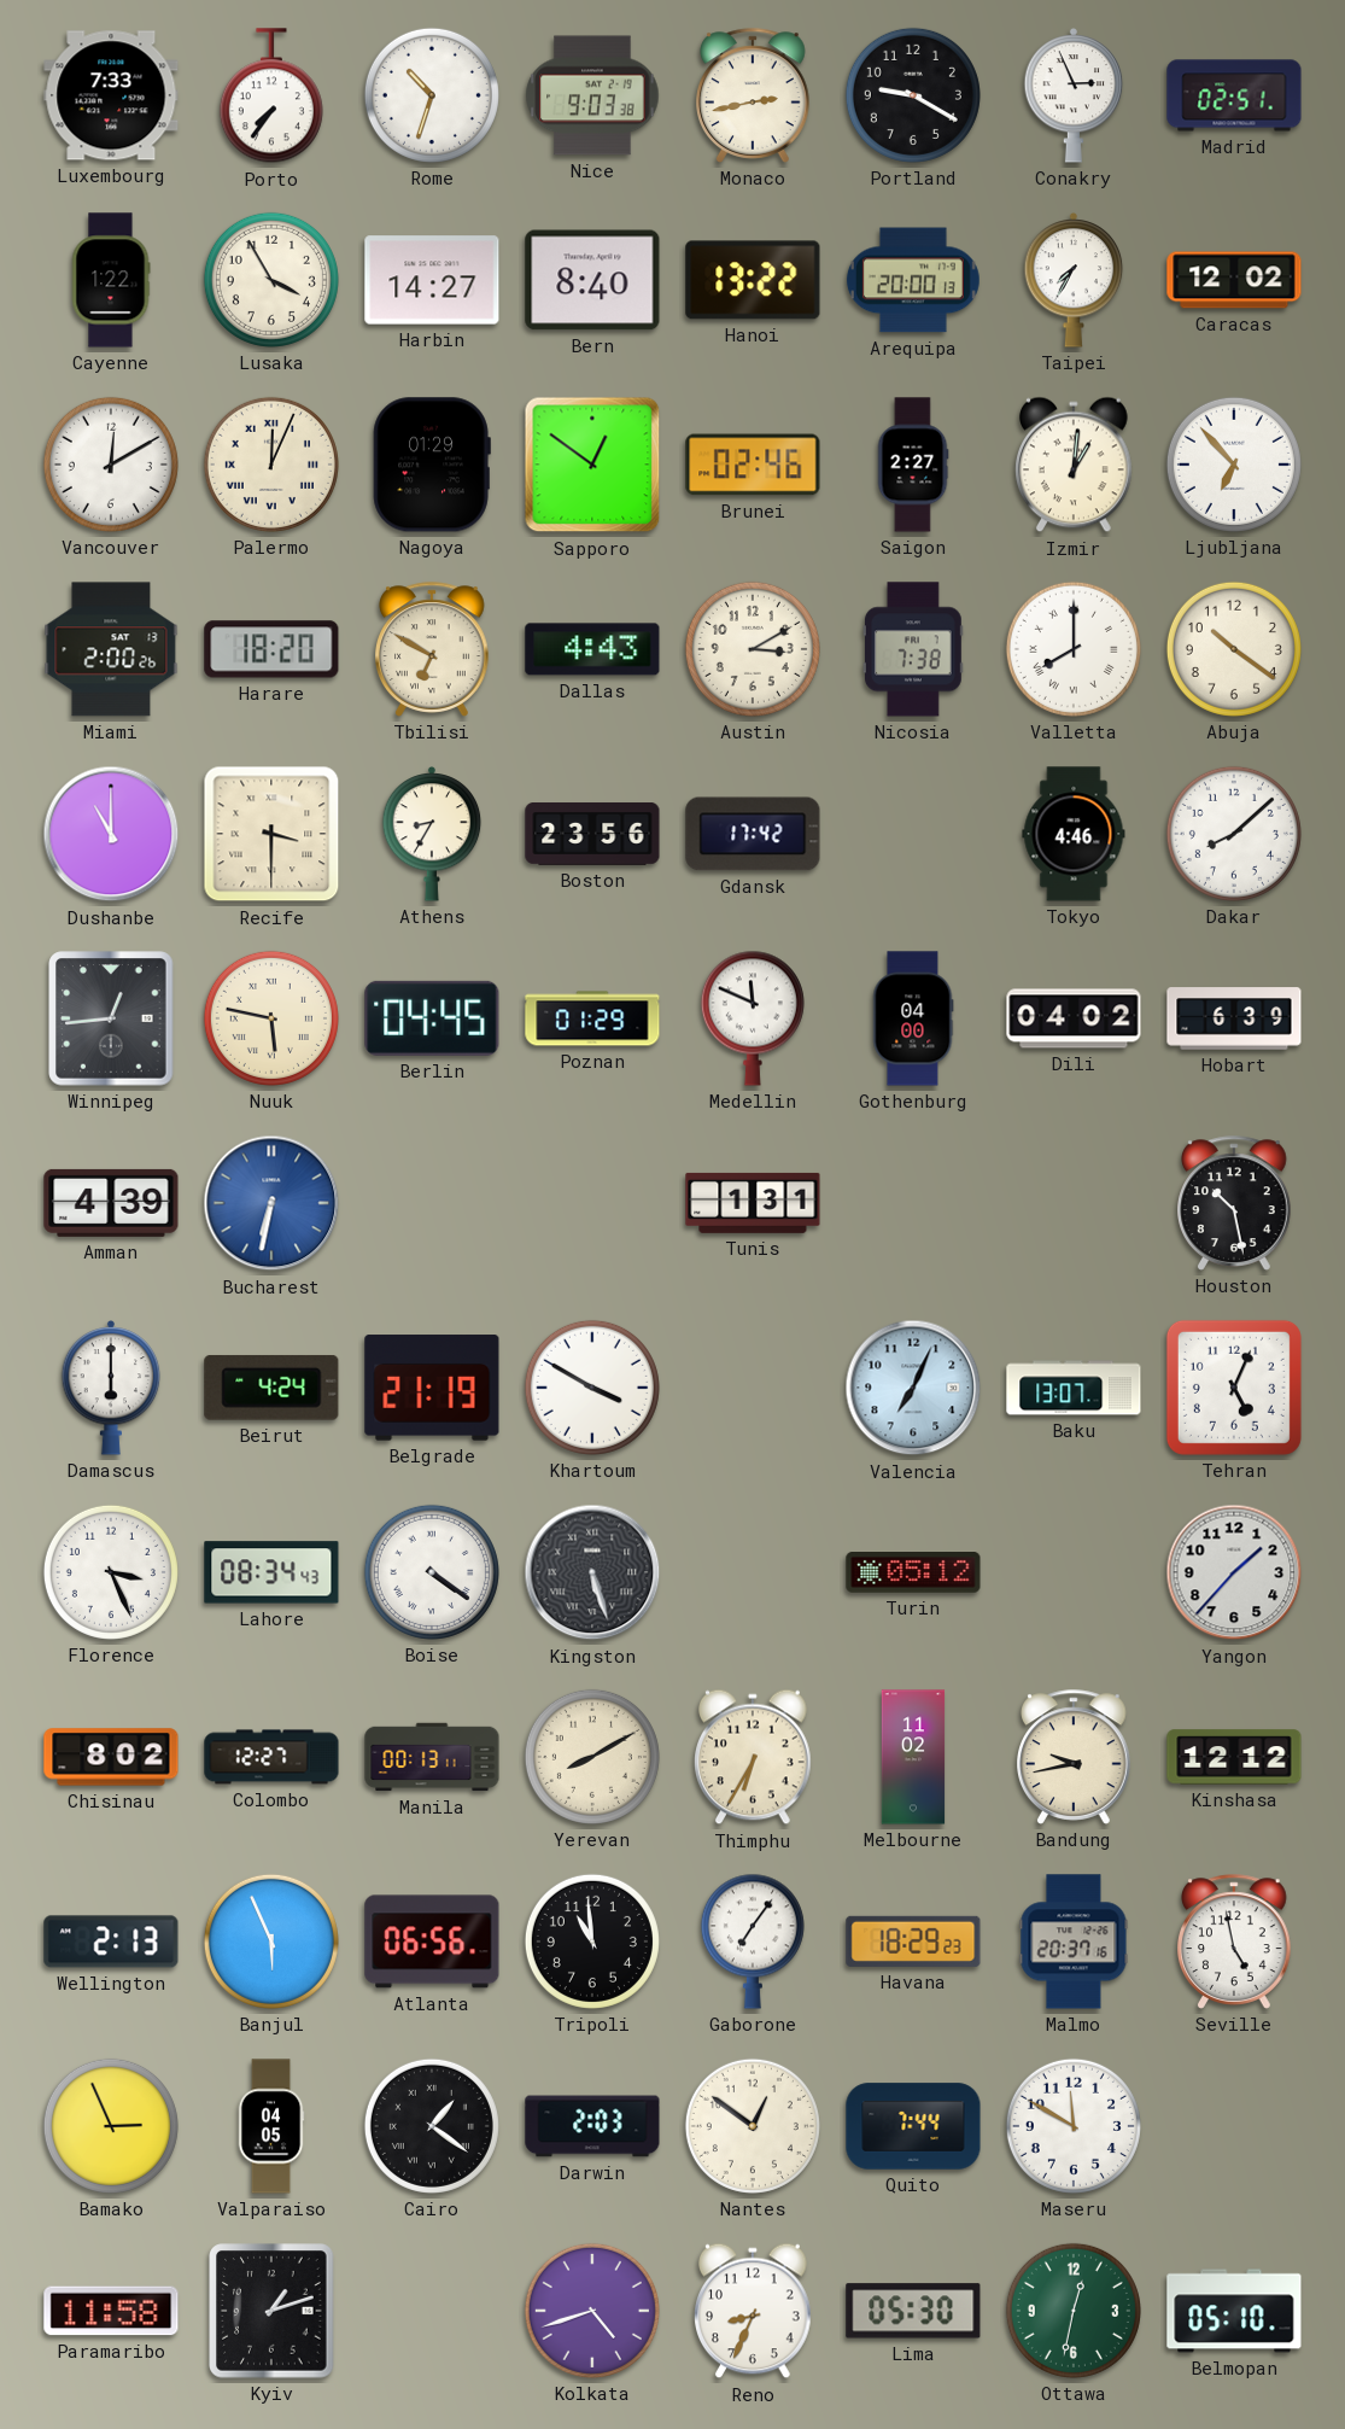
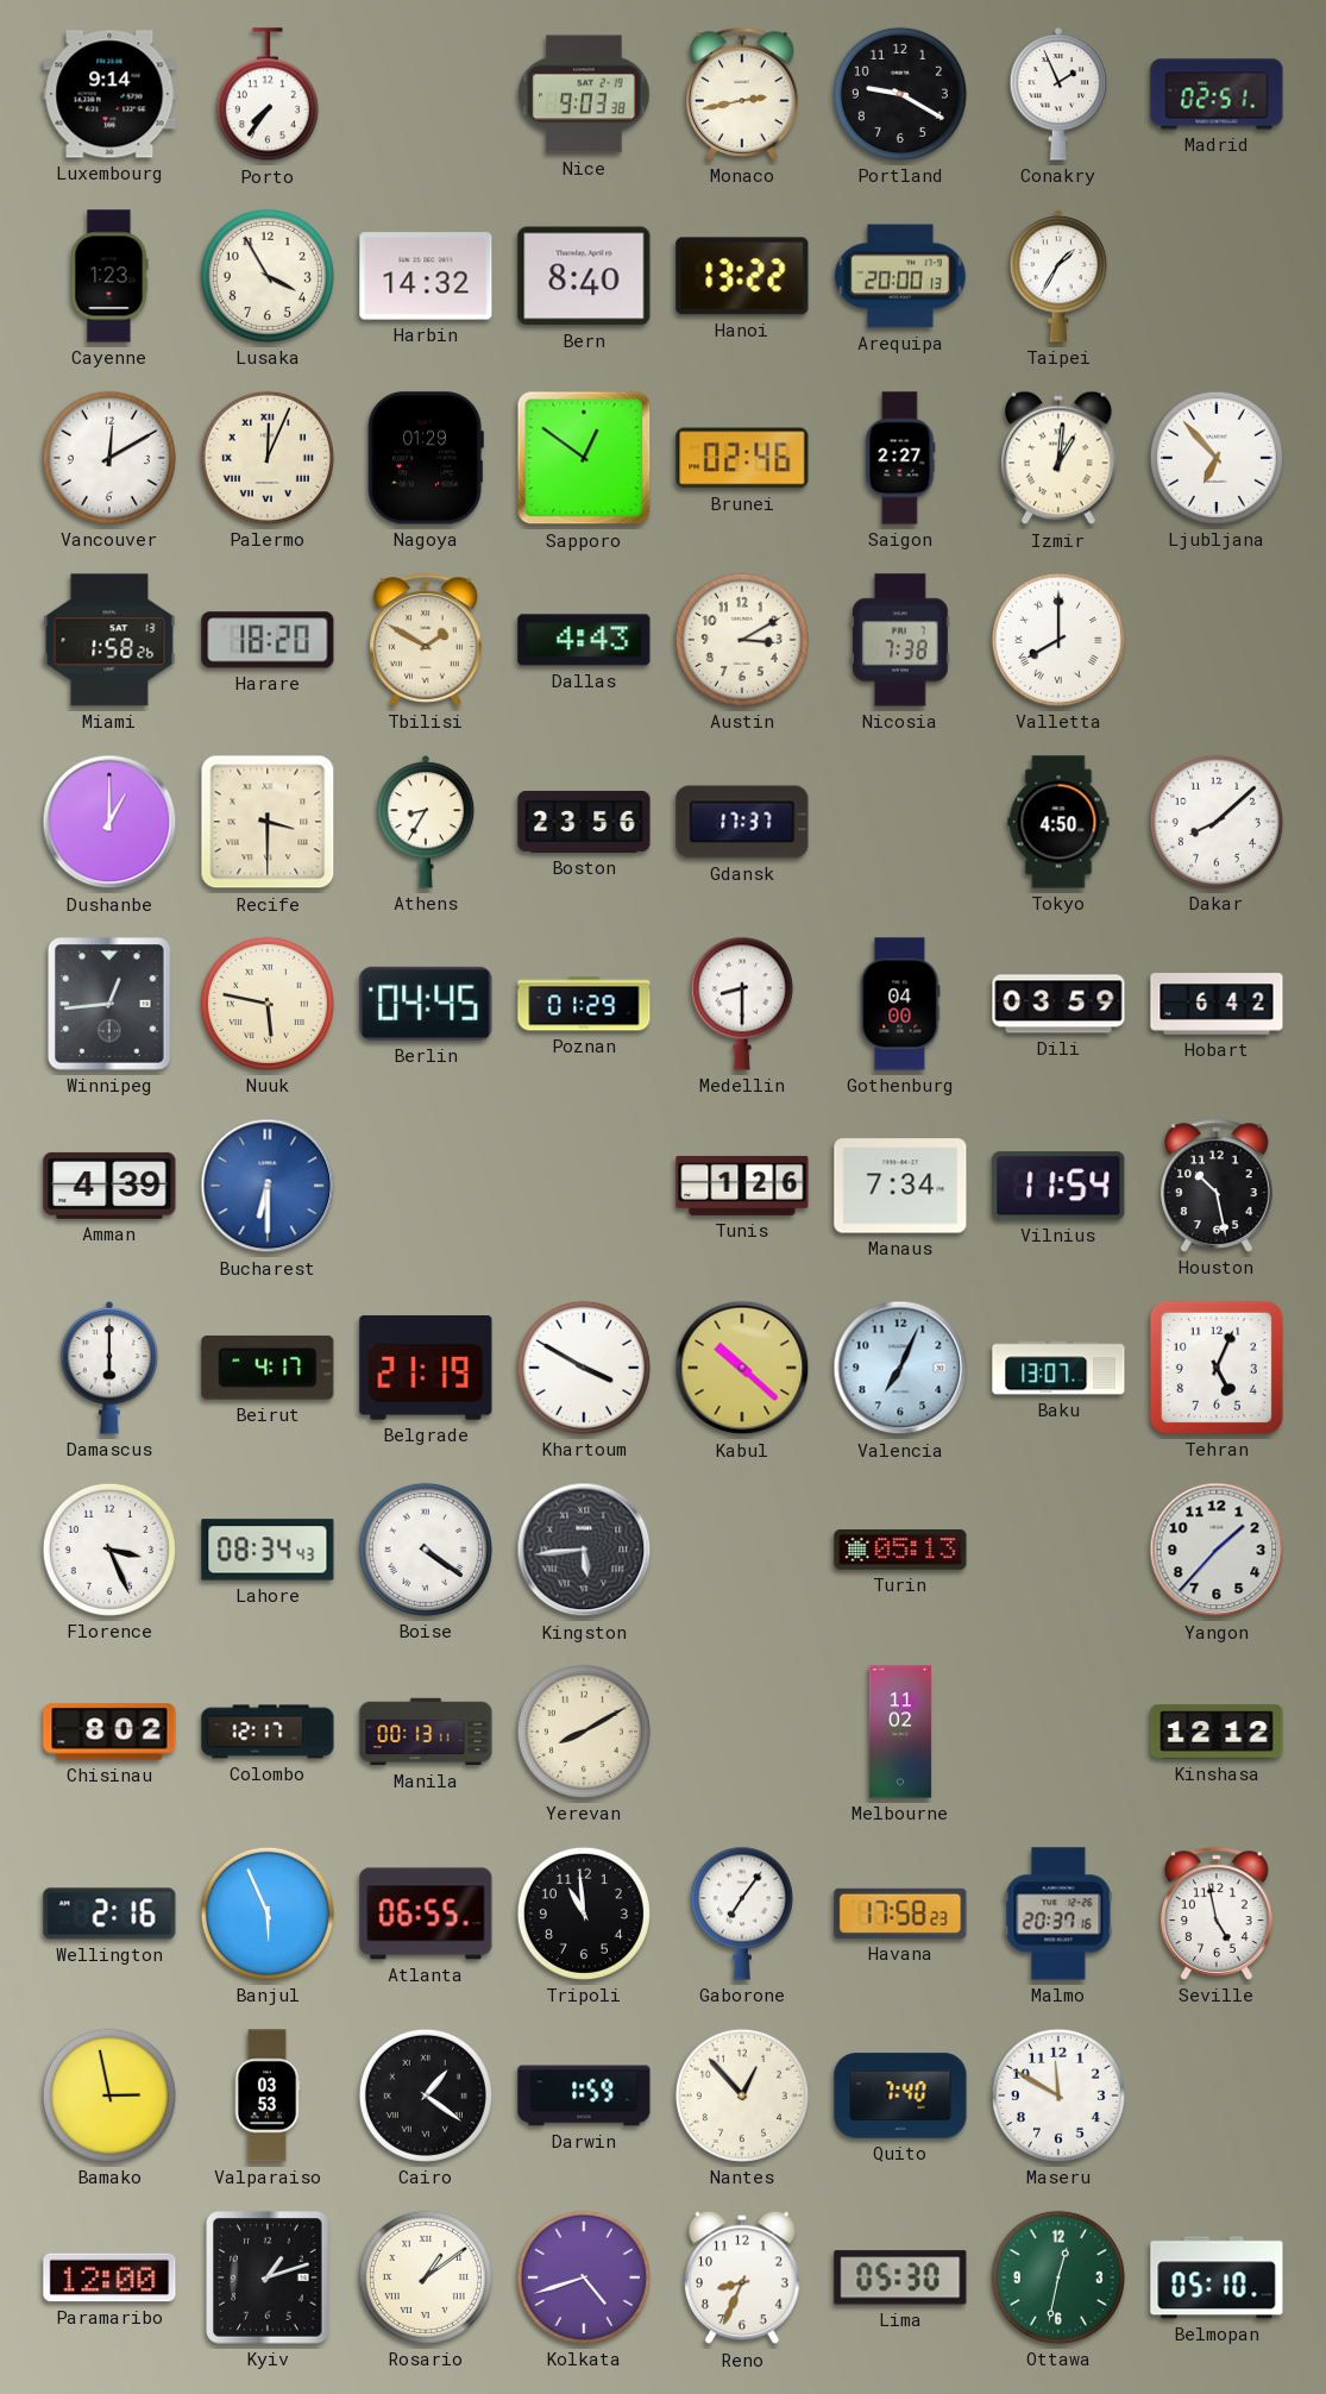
Luxembourg: 7:33 -> 9:14 (109, 94)
Rome: 10:33 -> none (432, 95)
Conakry: 2:56 -> 1:56 (1058, 95)
Cayenne: 1:22 -> 1:23 (109, 276)
Harbin: 14:27 -> 14:32 (426, 276)
Taipei: 7:35 -> 1:35 (1058, 277)
Caracas: 12:02 -> none (1234, 280)
Miami: 2:00 -> 1:58 (109, 640)
Tbilisi: 6:50 -> 1:50 (427, 640)
Abuja: 10:21 -> none (1234, 649)
Dushanbe: 11:00 -> 1:00 (109, 822)
Gdansk: 17:42 -> 17:37 (742, 822)
Tokyo: 4:46 -> 4:50 (1058, 822)
Medellin: 11:49 -> 8:30 (742, 1004)
Dili: 04:02 -> 03:59 (1058, 1004)
Hobart: 6:39 -> 6:42 (1217, 1004)
Bucharest: 6:32 -> 6:30 (268, 1186)
Tunis: 1:31 -> 1:26 (742, 1186)
Manaus: none -> 7:34 (900, 1186)
Vilnius: none -> 11:54 (1058, 1186)
Beirut: 4:24 -> 4:17 (268, 1368)
Kabul: none -> 10:22 (742, 1368)
Kingston: 5:27 -> 5:44 (584, 1550)
Turin: 05:12 -> 05:13 (900, 1550)
Colombo: 12:27 -> 12:17 (268, 1732)
Thimphu: 6:35 -> none (754, 1757)
Bandung: 9:43 -> none (1075, 1757)
Wellington: 2:13 -> 2:16 (109, 1914)
Atlanta: 06:56 -> 06:55 (426, 1914)
Havana: 18:29 -> 17:58 (900, 1914)
Bamako: 2:56 -> 2:58 (109, 2095)
Valparaiso: 04:05 -> 03:53 (268, 2095)
Darwin: 2:03 -> 1:59 (584, 2095)
Nantes: 12:51 -> 12:53 (742, 2095)
Quito: 7:44 -> 7:40 (900, 2095)
Paramaribo: 11:58 -> 12:00 (109, 2277)
Rosario: none -> 1:09 (426, 2277)
